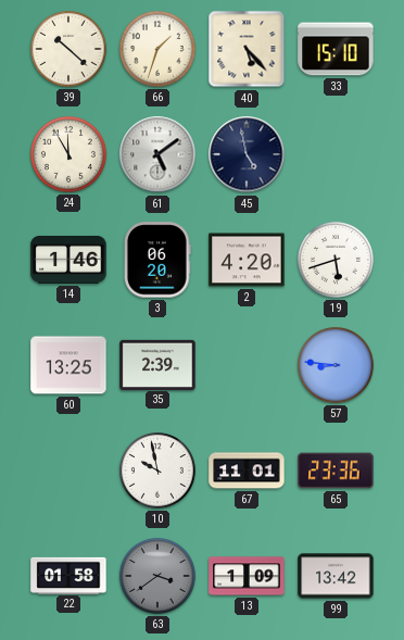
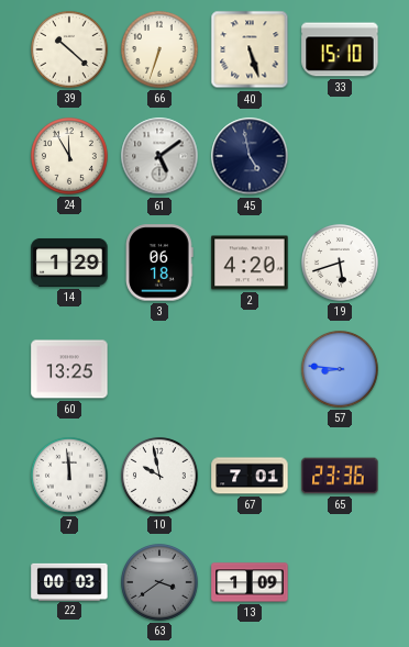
66: 1:33 -> 6:33 (161, 51)
40: 5:23 -> 5:27 (250, 49)
14: 1:46 -> 1:29 (69, 263)
3: 06:20 -> 06:18 (161, 263)
35: 2:39 -> none (157, 364)
7: none -> 11:59 (70, 477)
67: 11:01 -> 7:01 (250, 476)
22: 01:58 -> 00:03 (69, 581)
99: 13:42 -> none (336, 576)
